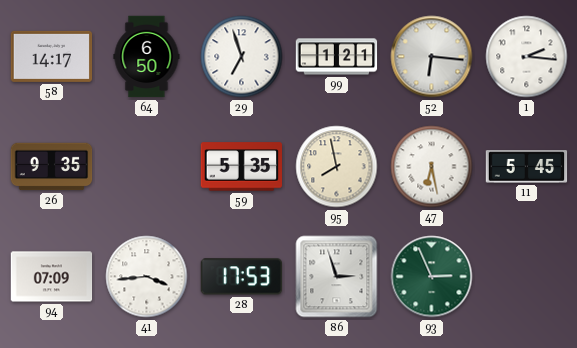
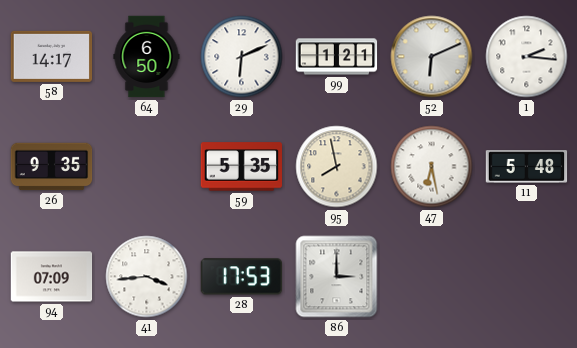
29: 6:57 -> 6:11 (242, 57)
52: 6:16 -> 6:11 (432, 57)
11: 5:45 -> 5:48 (527, 167)
86: 2:57 -> 3:00 (337, 277)
93: 2:56 -> none (432, 277)
